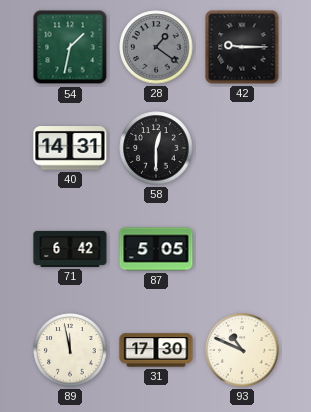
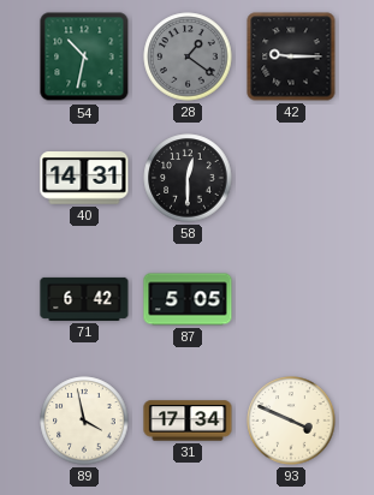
54: 1:32 -> 10:32 (84, 56)
89: 11:58 -> 3:58 (84, 421)
31: 17:30 -> 17:34 (188, 421)
93: 10:49 -> 3:49 (291, 421)
